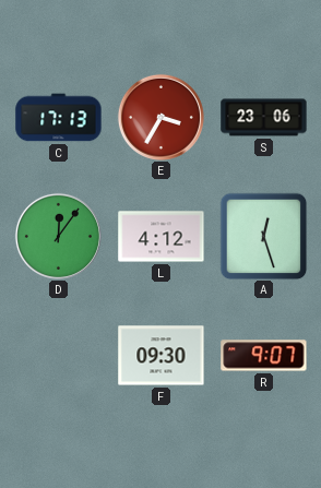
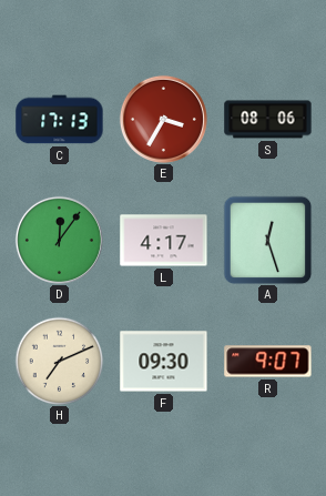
S: 23:06 -> 08:06 (268, 120)
L: 4:12 -> 4:17 (164, 241)
H: none -> 7:11 (59, 361)
